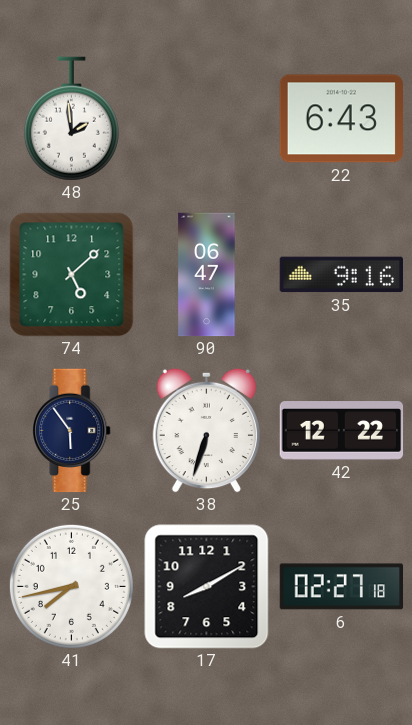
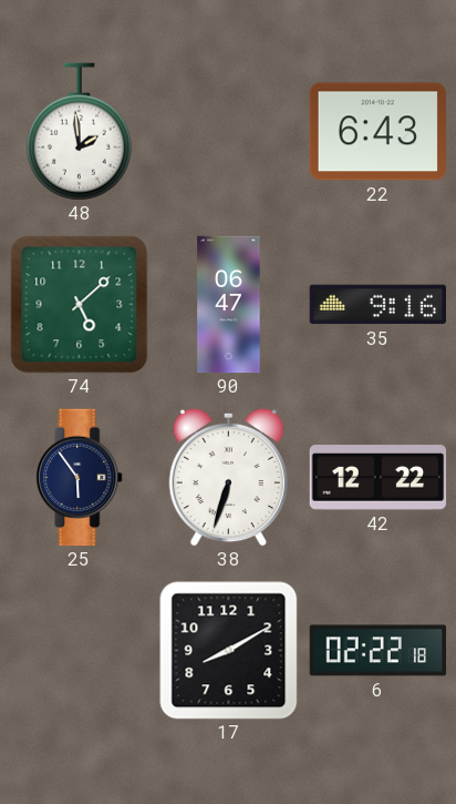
41: 7:43 -> none (71, 586)
6: 02:27 -> 02:22 (379, 651)
